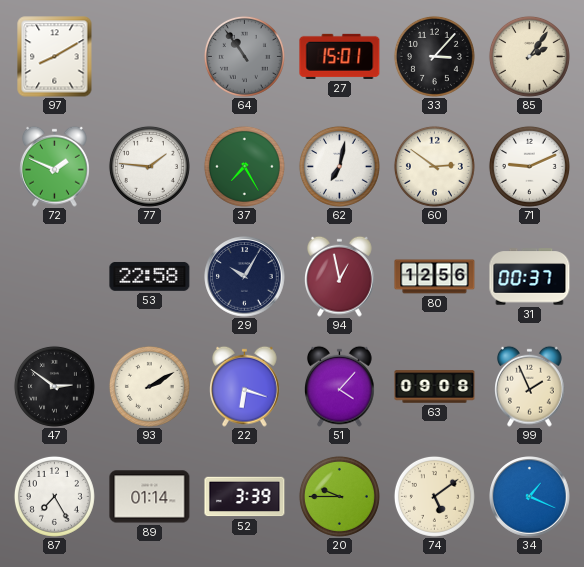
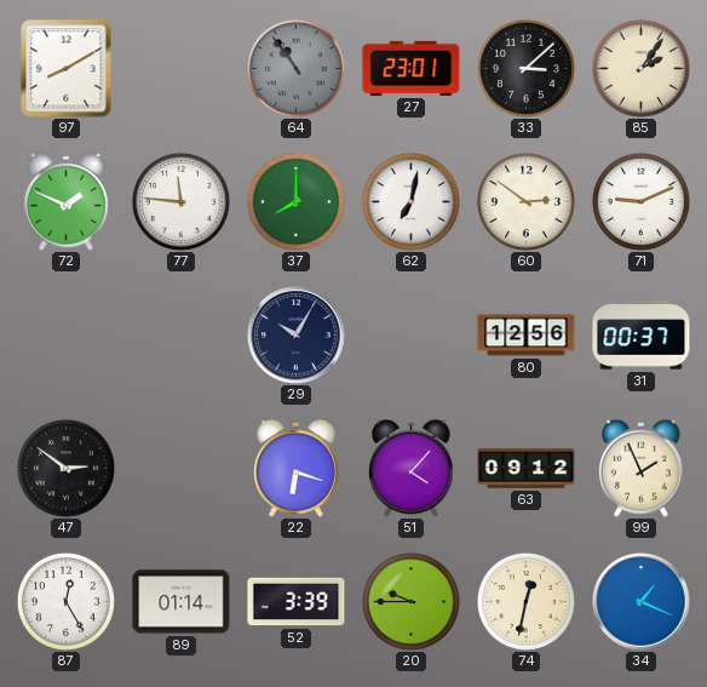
27: 15:01 -> 23:01 (412, 68)
33: 3:07 -> 3:08 (525, 68)
77: 1:46 -> 11:46 (180, 201)
37: 7:25 -> 8:00 (295, 201)
53: 22:58 -> none (150, 277)
94: 12:58 -> none (340, 276)
93: 2:10 -> none (149, 386)
63: 09:08 -> 09:12 (527, 469)
87: 7:25 -> 12:25 (65, 601)
74: 5:09 -> 12:32 (525, 601)
